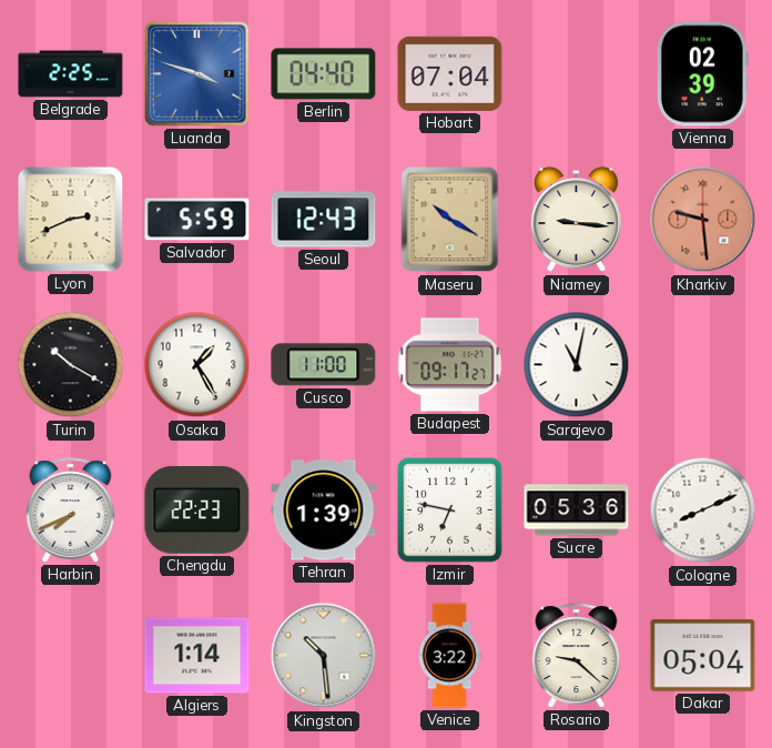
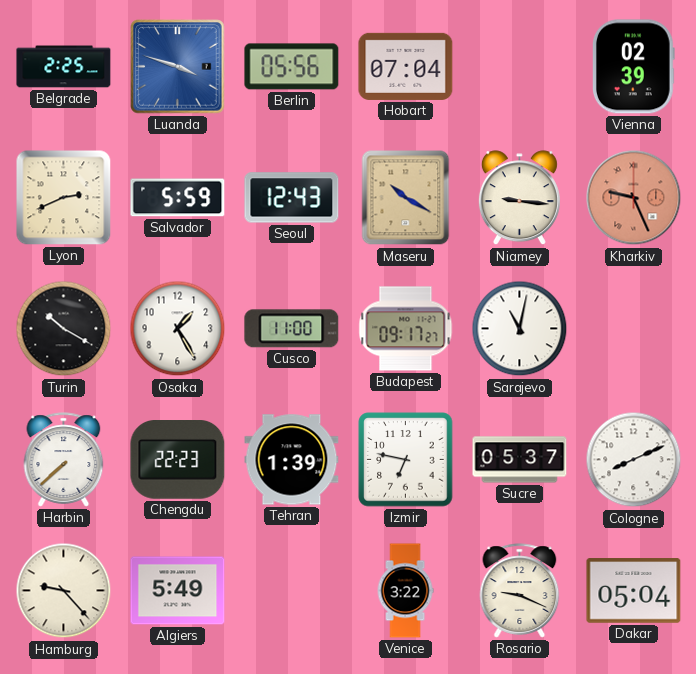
Berlin: 04:40 -> 05:56 (292, 67)
Kharkiv: 9:29 -> 9:26 (634, 198)
Harbin: 7:41 -> 7:38 (64, 460)
Sucre: 05:36 -> 05:37 (520, 460)
Hamburg: none -> 9:23 (64, 591)
Algiers: 1:14 -> 5:49 (178, 591)
Kingston: 10:29 -> none (324, 656)
Rosario: 9:22 -> 9:19 (520, 591)
